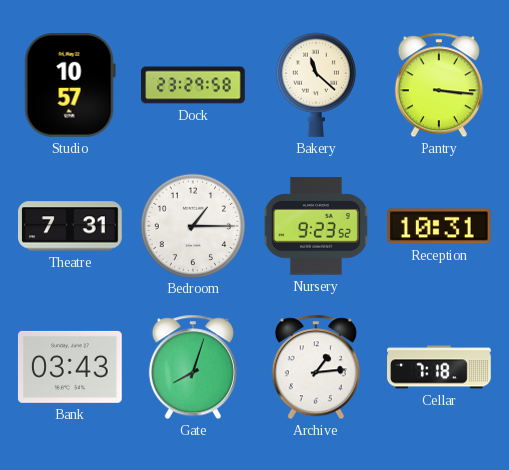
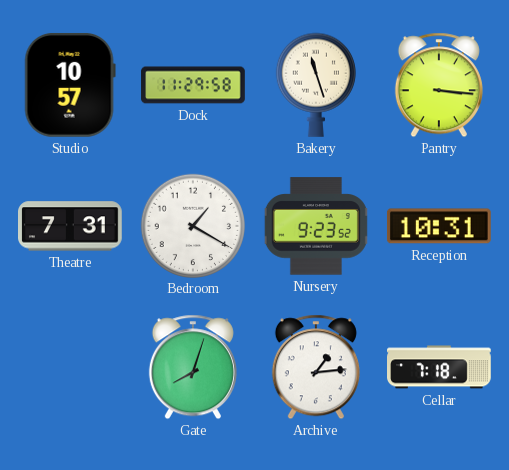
Dock: 23:29 -> 11:29 (193, 85)
Bakery: 11:22 -> 11:27 (316, 85)
Bedroom: 1:15 -> 1:20 (192, 225)
Bank: 03:43 -> none (70, 367)
